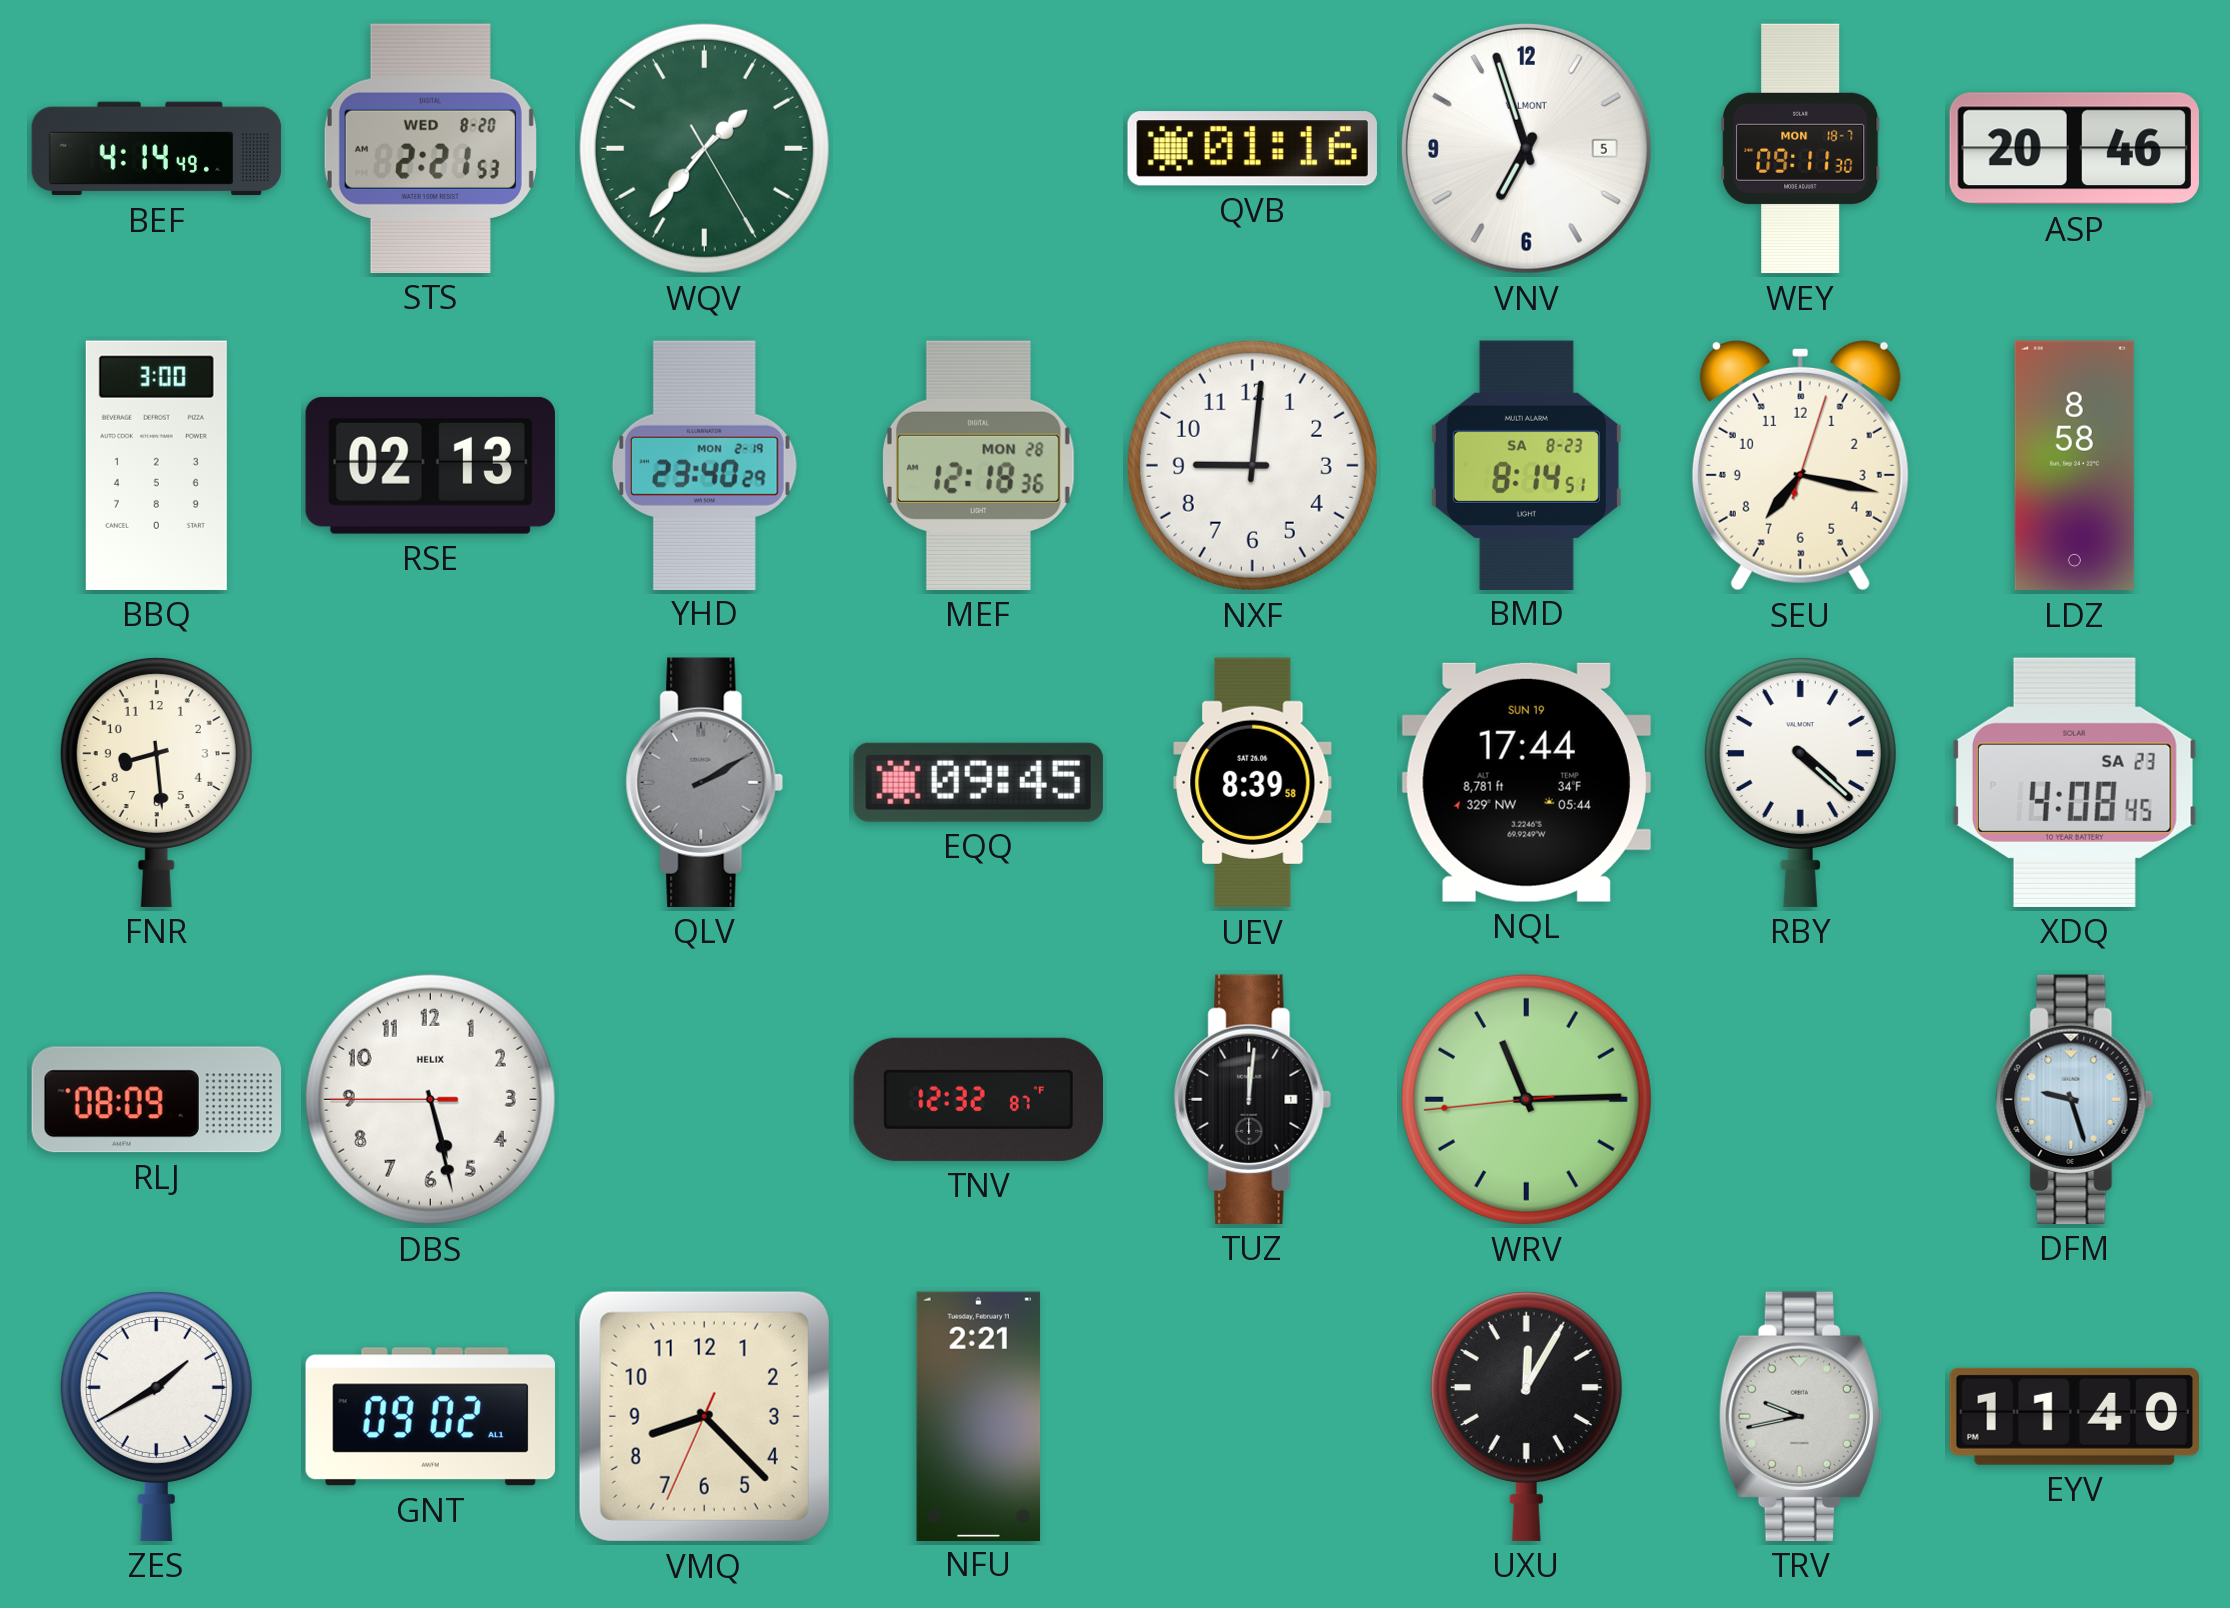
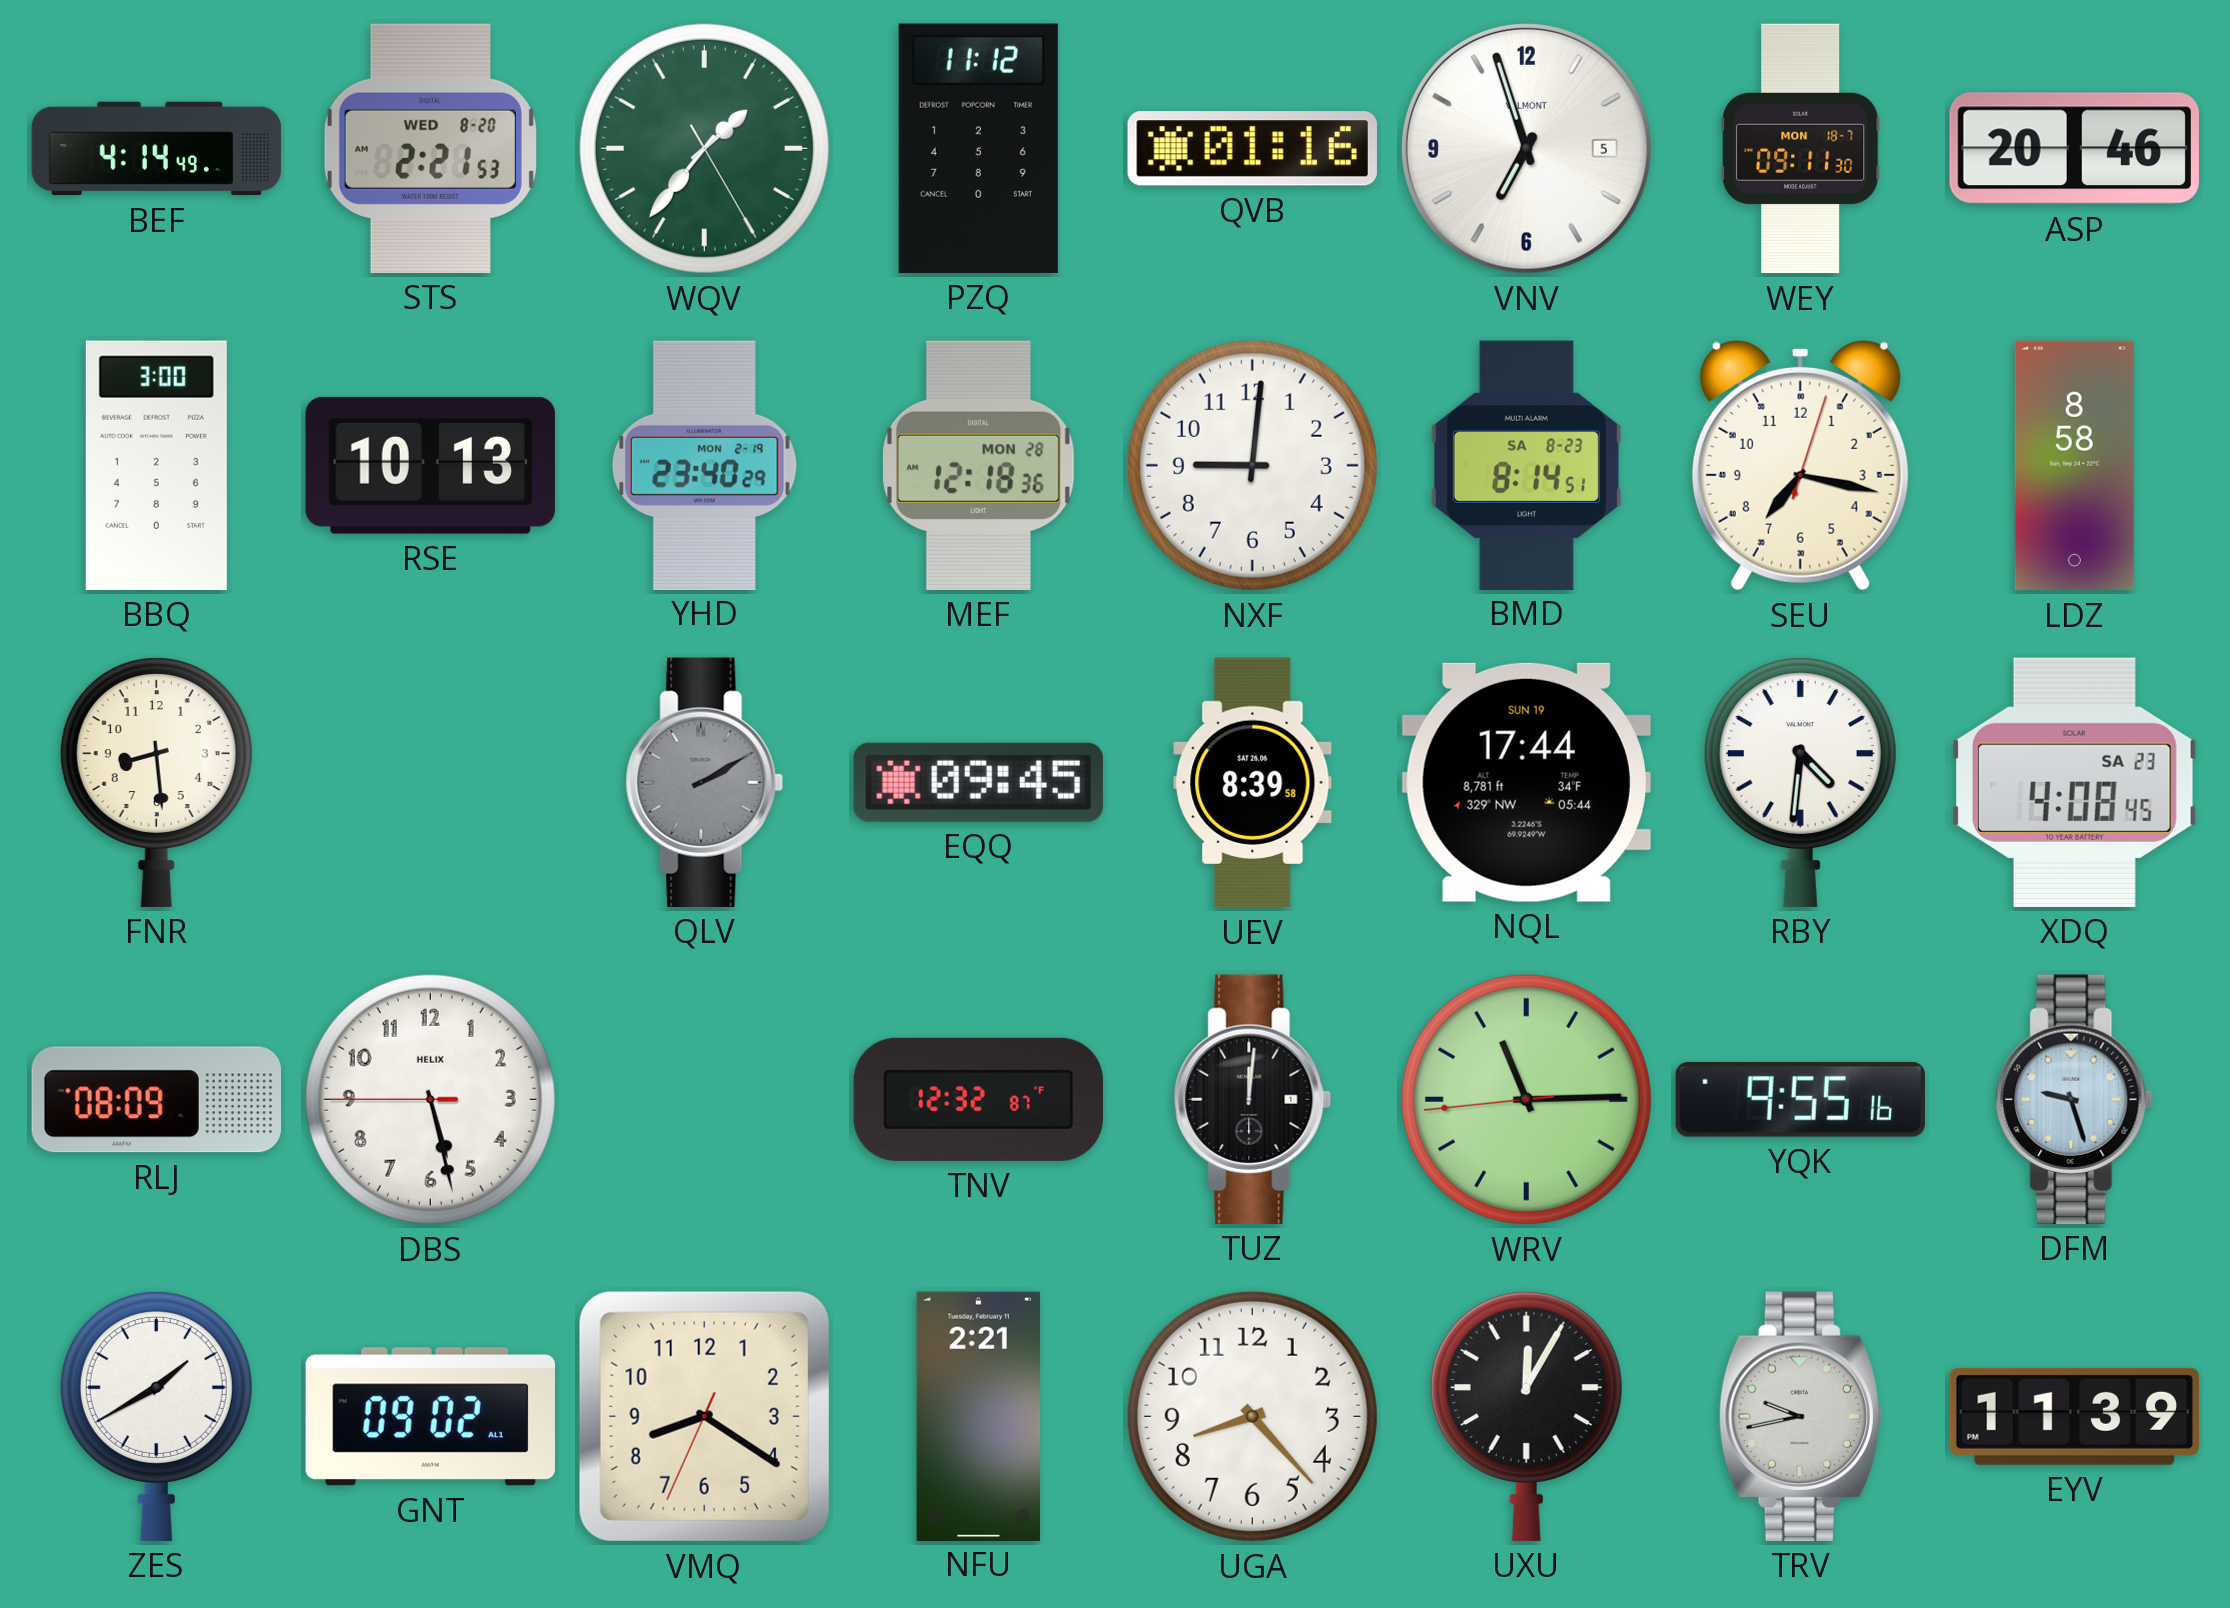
PZQ: none -> 11:12 (978, 148)
RSE: 02:13 -> 10:13 (430, 465)
RBY: 4:22 -> 4:31 (1800, 783)
YQK: none -> 9:55 (1800, 1099)
VMQ: 8:22 -> 8:20 (704, 1416)
UGA: none -> 8:23 (1252, 1416)
EYV: 11:40 -> 11:39 (2074, 1416)
